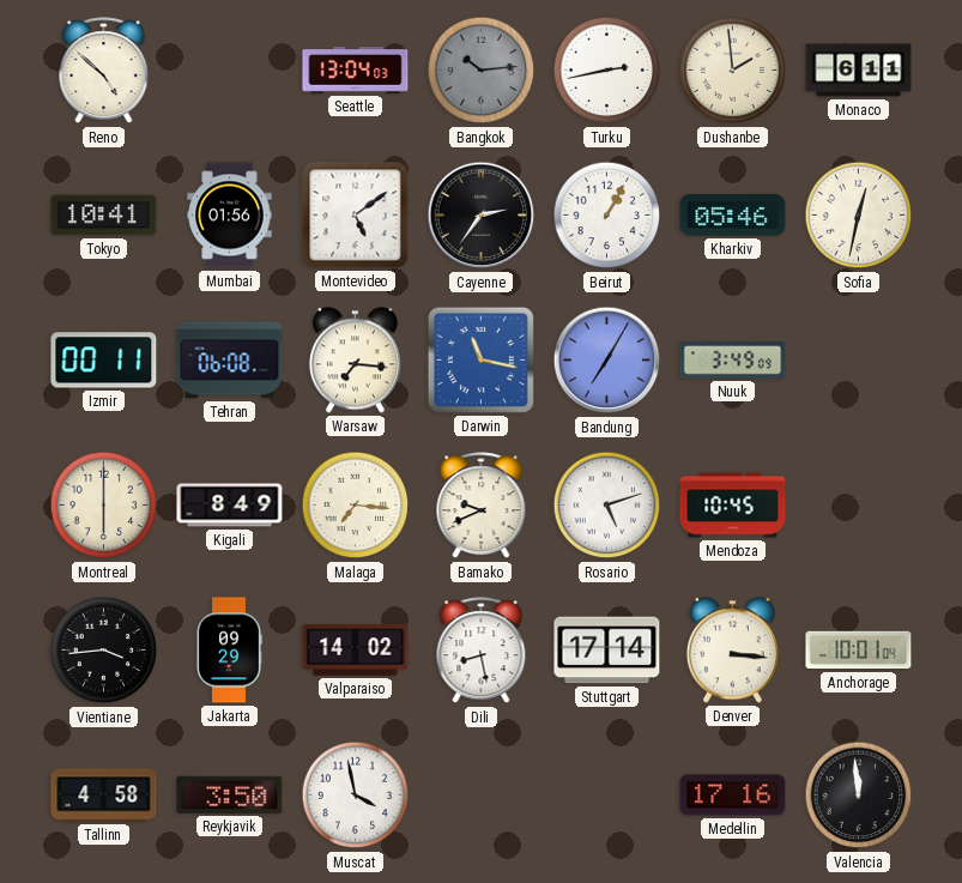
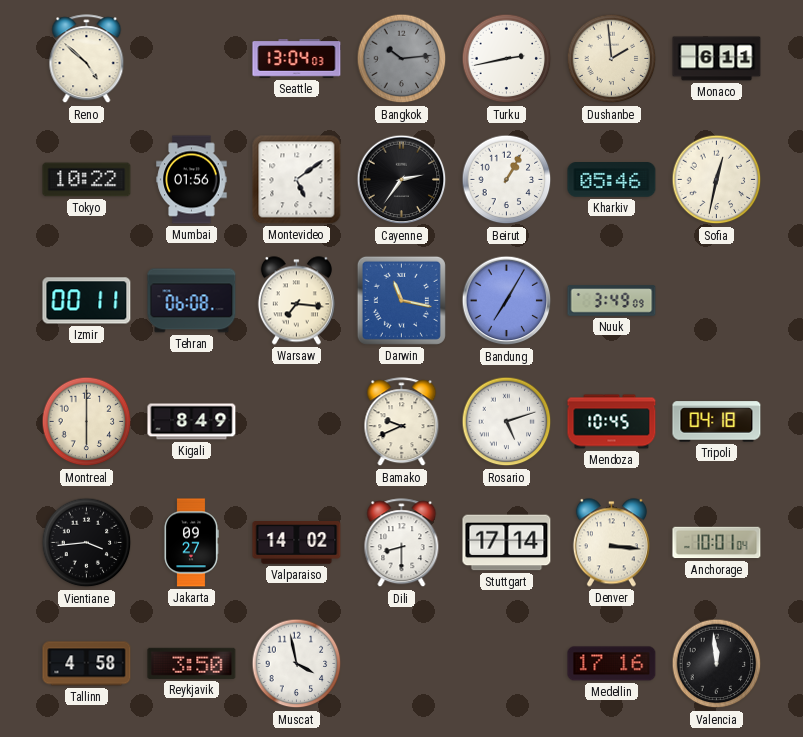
Tokyo: 10:41 -> 10:22 (87, 180)
Malaga: 7:16 -> none (356, 506)
Tripoli: none -> 04:18 (717, 422)
Jakarta: 09:29 -> 09:27 (191, 543)
Dili: 8:28 -> 8:30 (402, 543)
